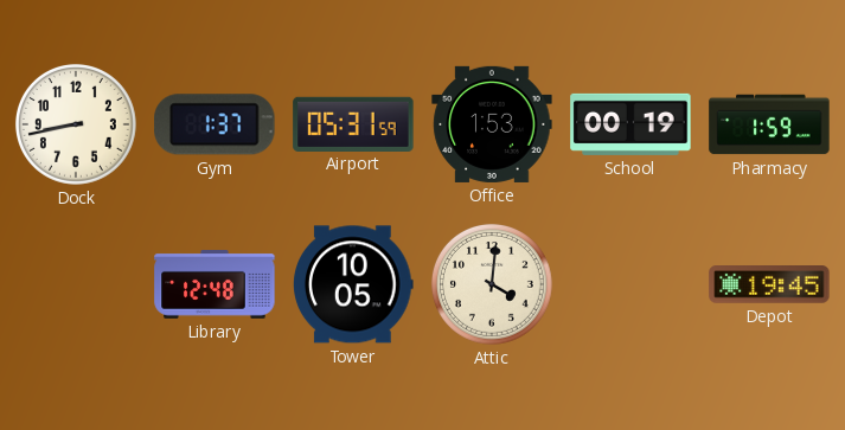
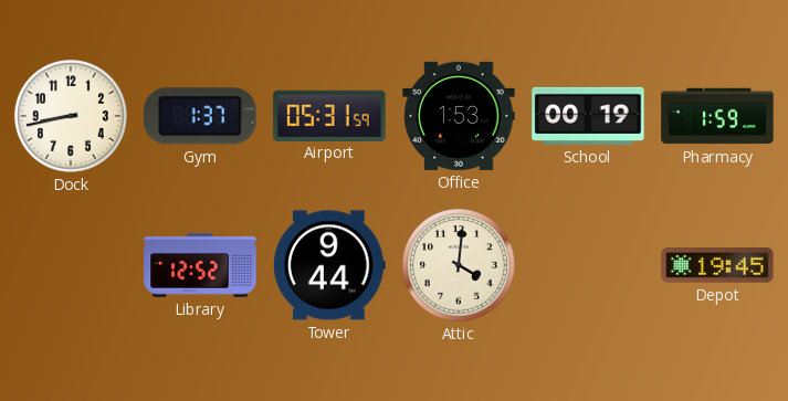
Library: 12:48 -> 12:52 (200, 265)
Tower: 10:05 -> 9:44 (330, 265)
